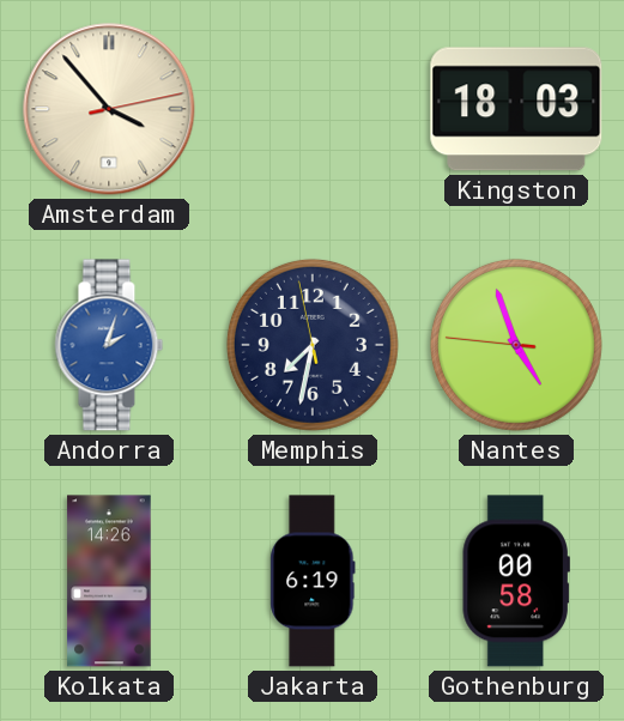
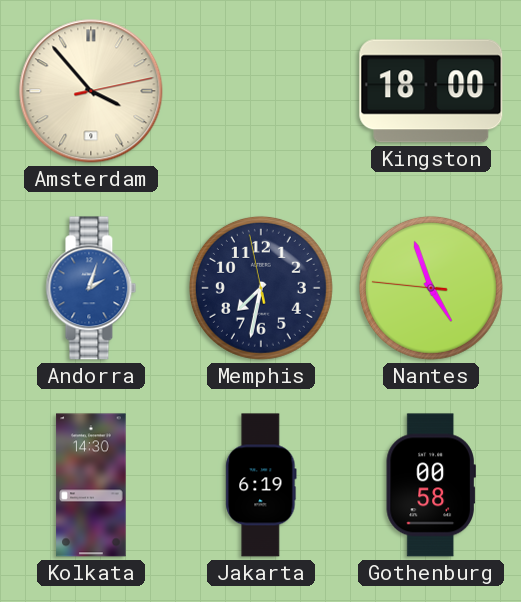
Kingston: 18:03 -> 18:00 (431, 91)
Kolkata: 14:26 -> 14:30 (91, 485)
